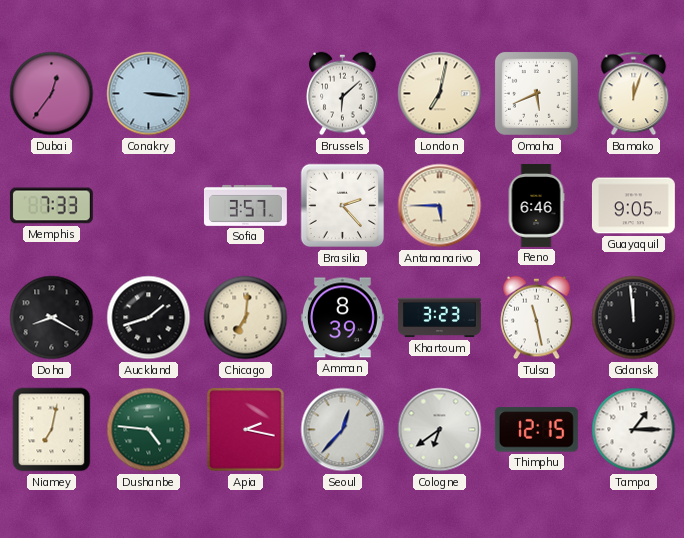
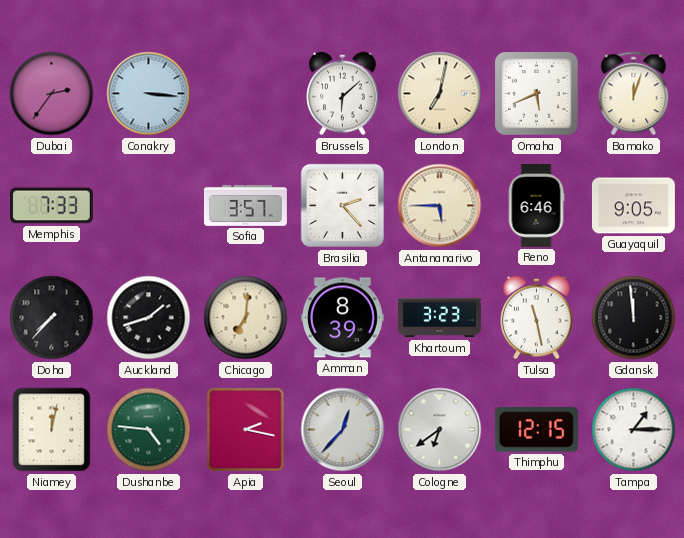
Dubai: 12:36 -> 2:36 (52, 94)
Doha: 8:20 -> 7:37 (52, 318)
Niamey: 7:02 -> 12:02 (52, 430)
